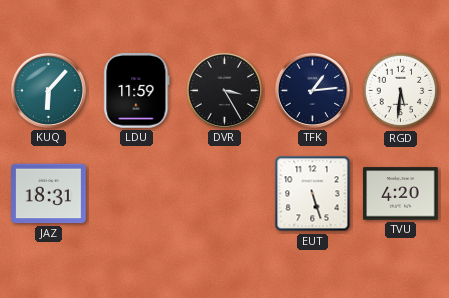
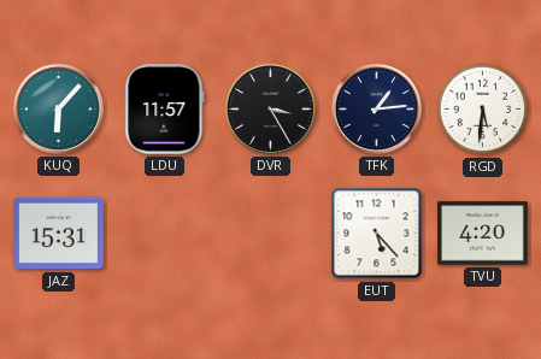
LDU: 11:59 -> 11:57 (165, 110)
JAZ: 18:31 -> 15:31 (59, 234)
EUT: 5:27 -> 5:23 (377, 234)
